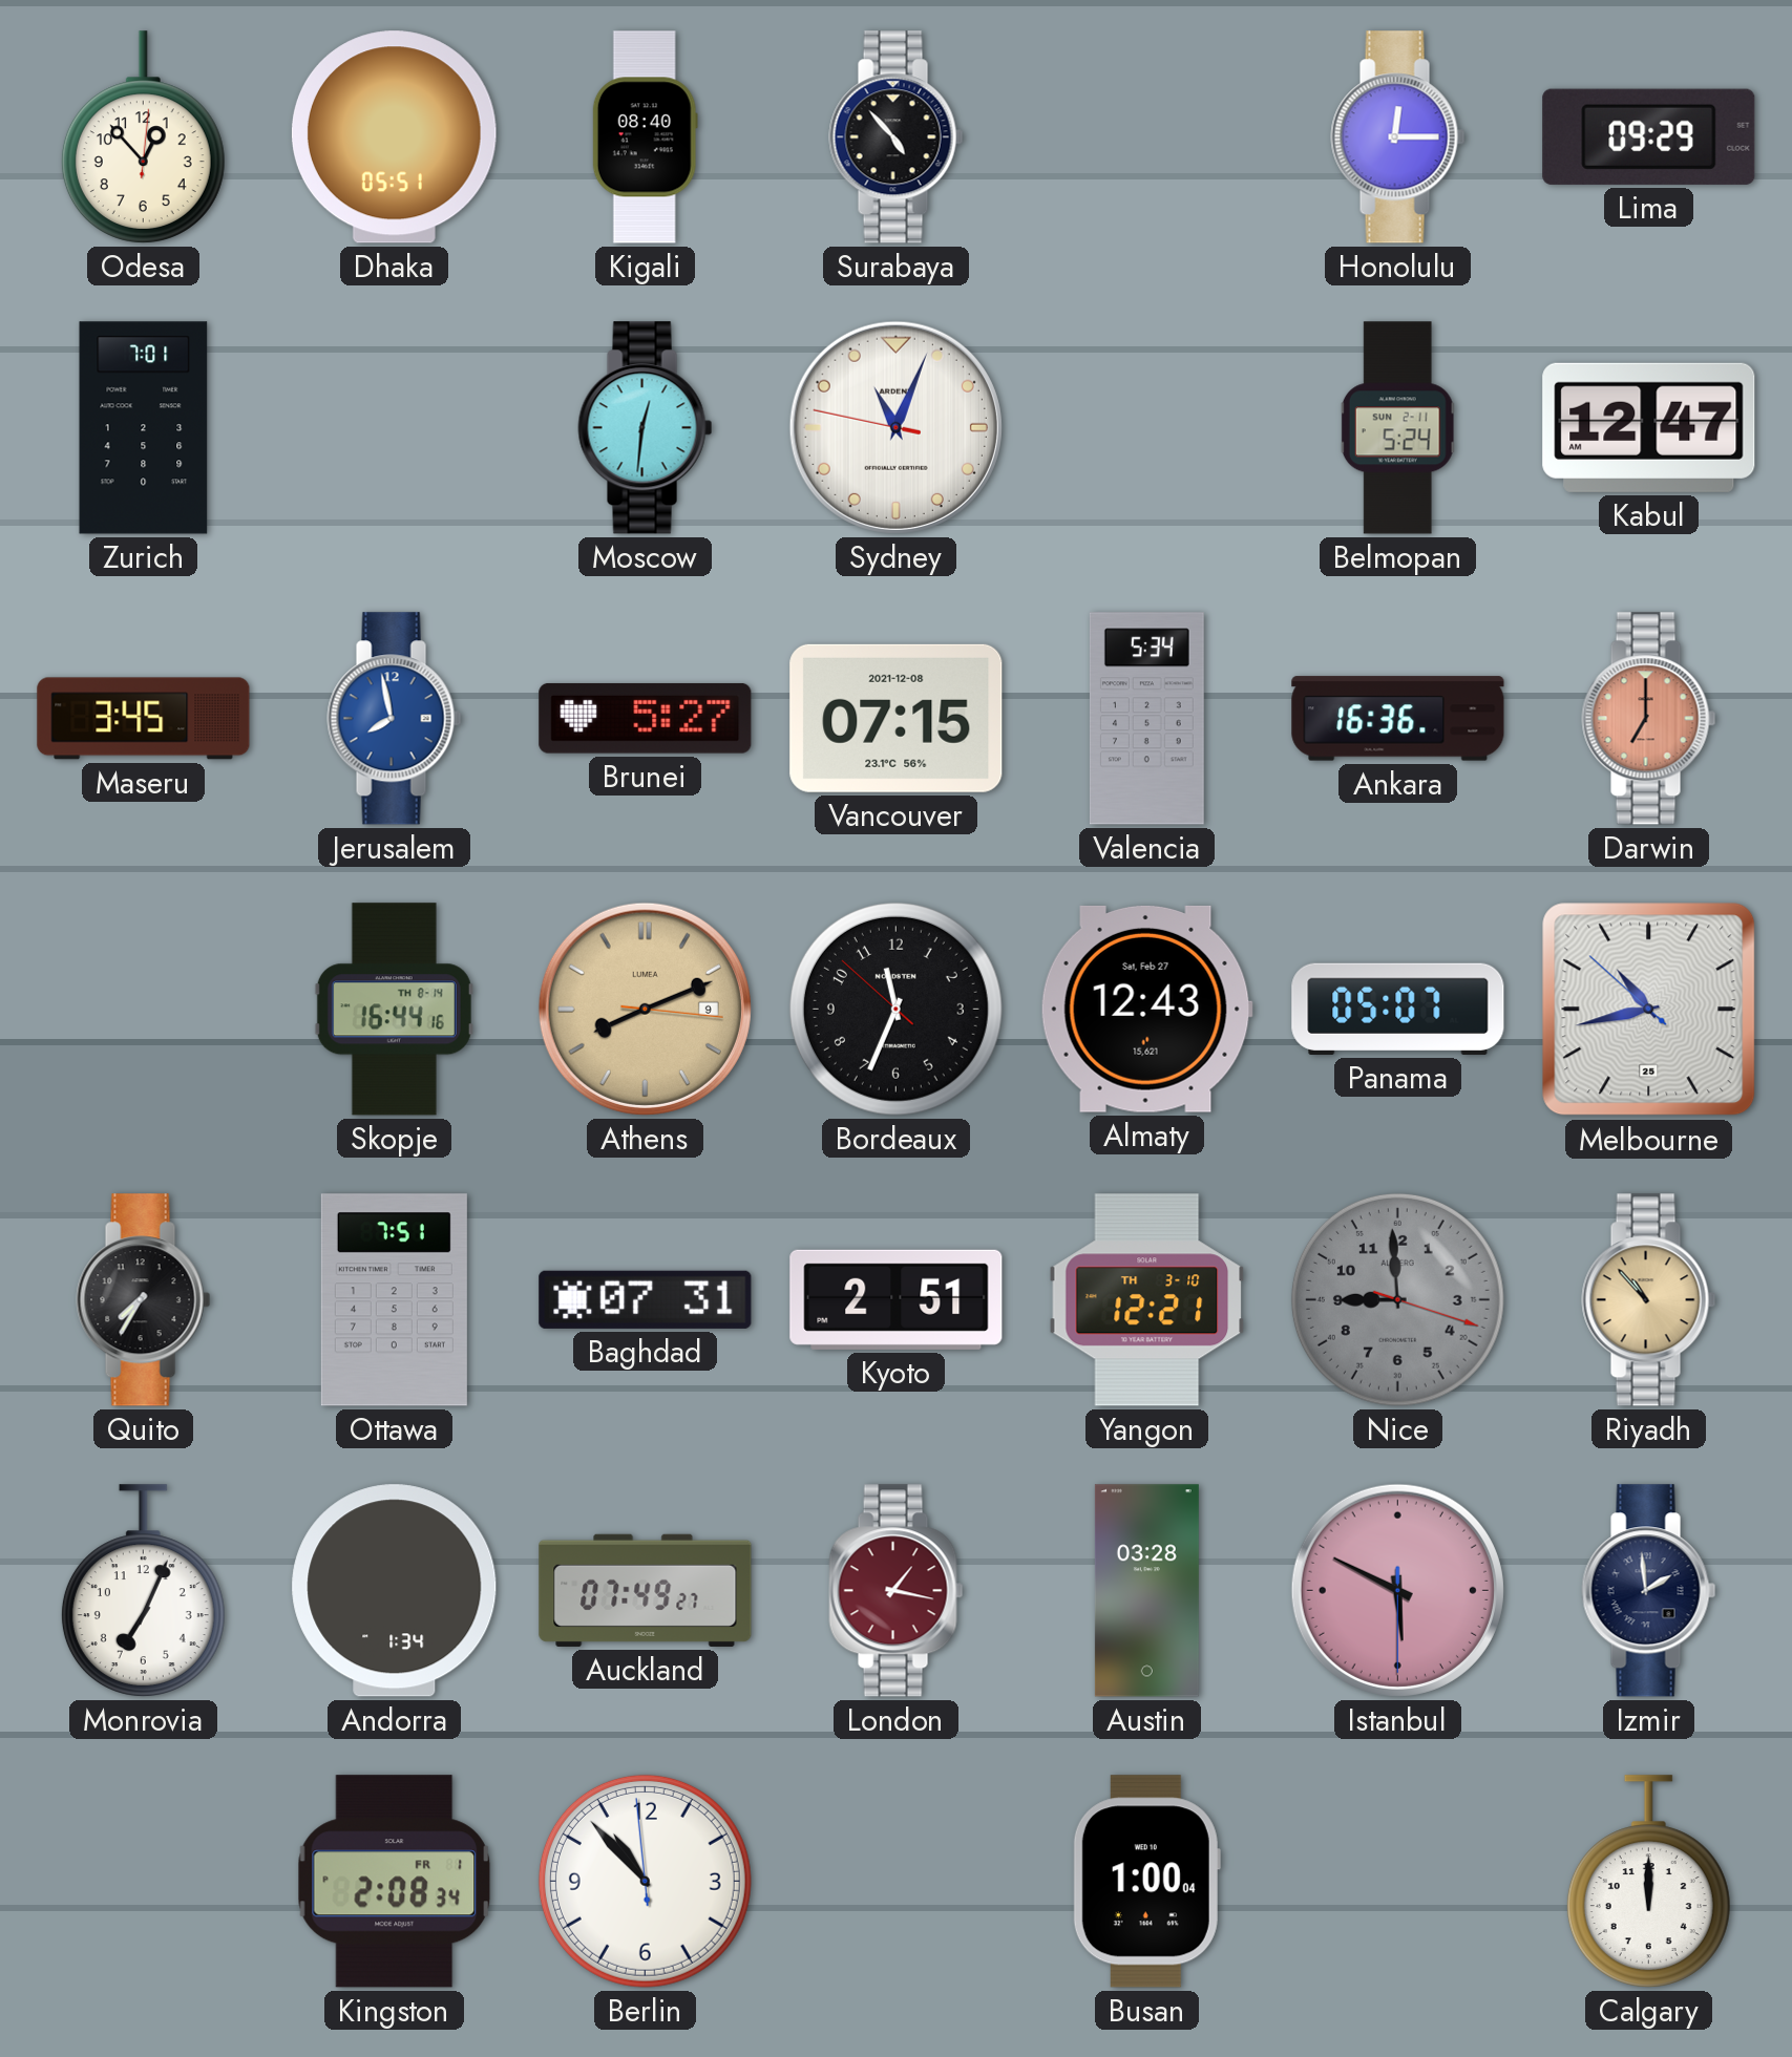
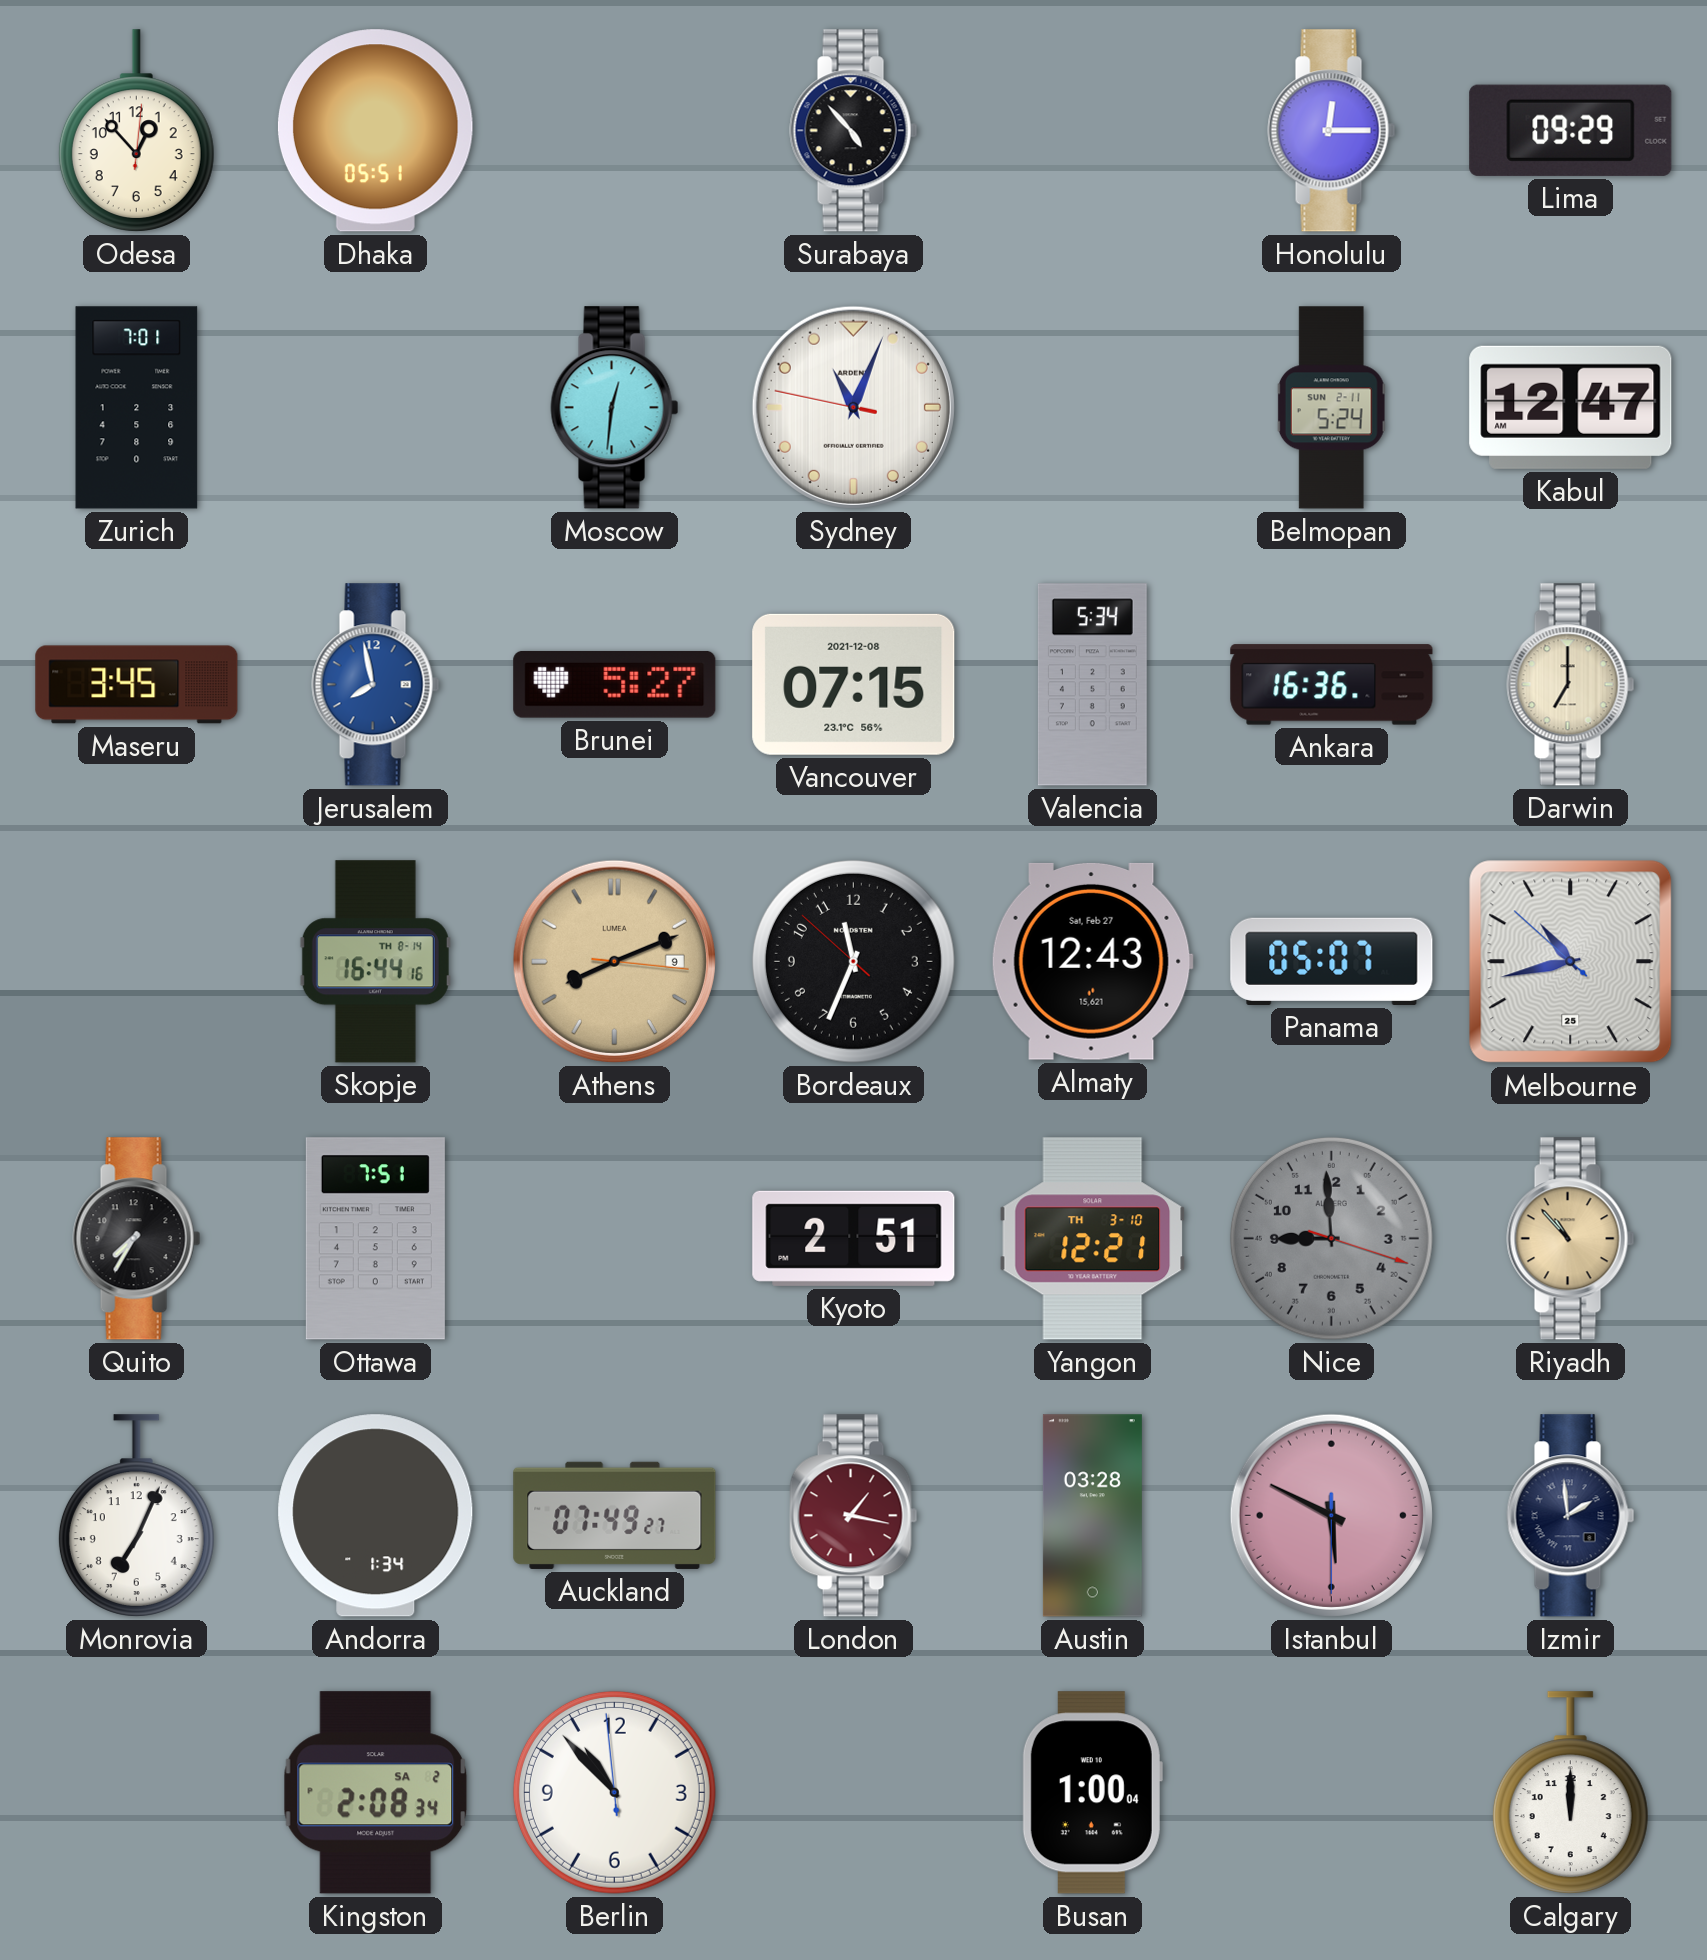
Kigali: 08:40 -> none (645, 137)
Darwin dial: salmon -> cream (1571, 685)
Baghdad: 07:31 -> none (646, 1299)
Kingston date: FR 1 -> SA 2 (376, 1793)
